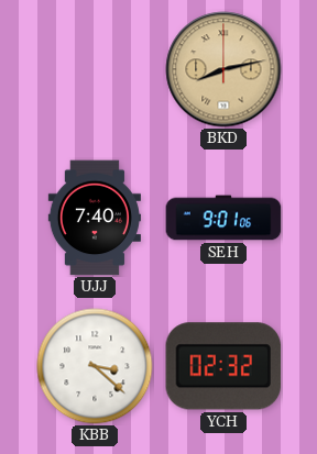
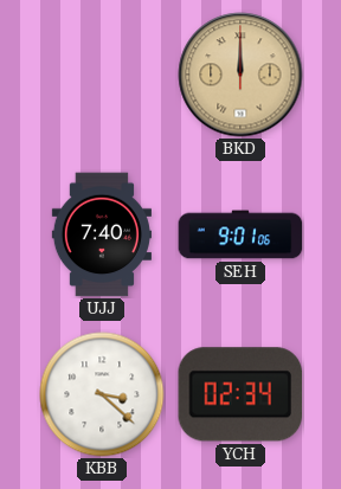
BKD: 8:13 -> 12:00 (240, 75)
YCH: 02:32 -> 02:34 (240, 394)
